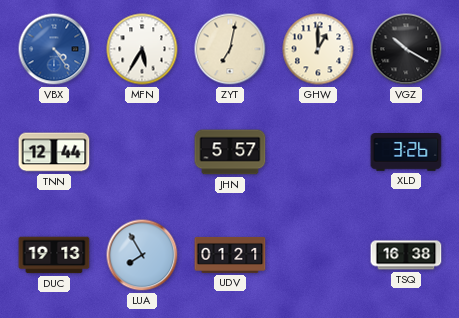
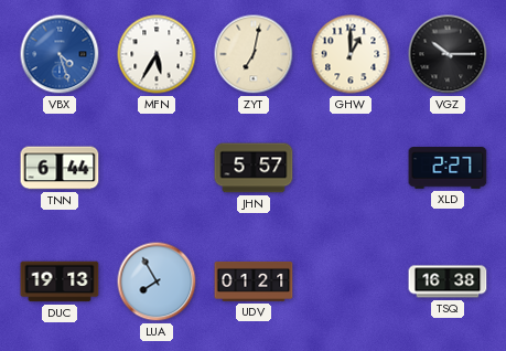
VBX: 4:24 -> 4:27 (60, 54)
VGZ: 10:20 -> 10:15 (448, 54)
TNN: 12:44 -> 6:44 (60, 168)
XLD: 3:26 -> 2:27 (448, 168)
